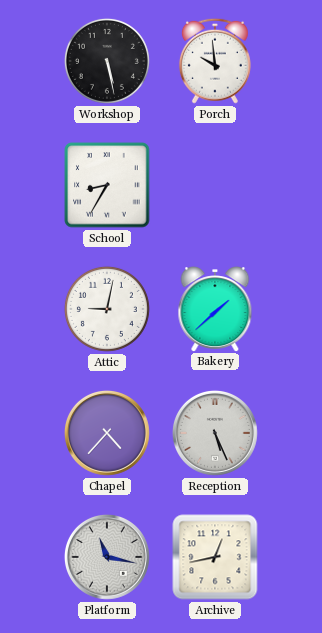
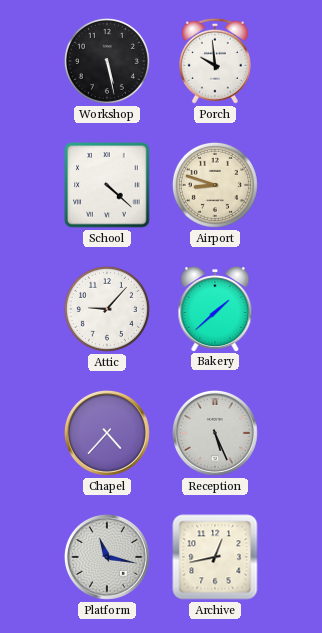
School: 8:35 -> 4:22 (107, 185)
Airport: none -> 8:48 (215, 185)
Attic: 9:02 -> 9:07 (107, 309)
